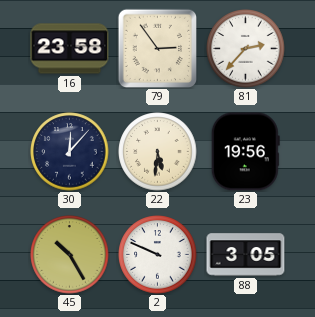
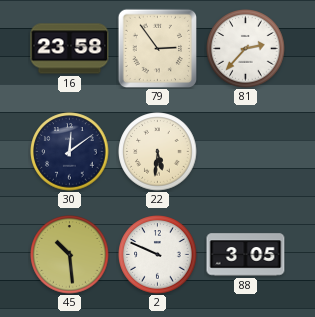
30: 12:07 -> 12:09 (70, 152)
23: 19:56 -> none (245, 152)
45: 10:25 -> 10:29 (70, 255)
